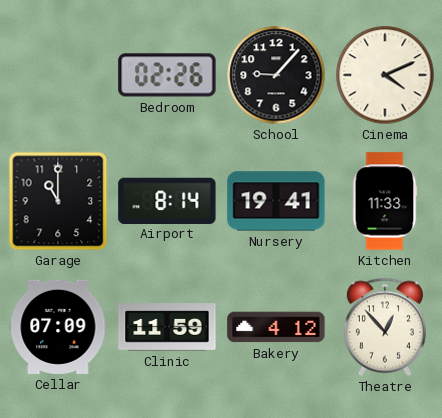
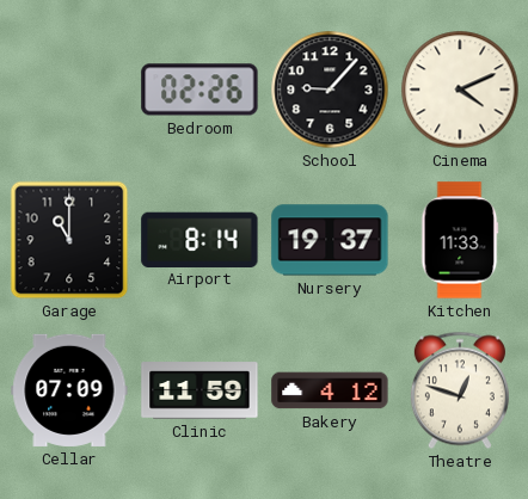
Nursery: 19:41 -> 19:37 (330, 240)
Theatre: 12:53 -> 12:48 (460, 390)
